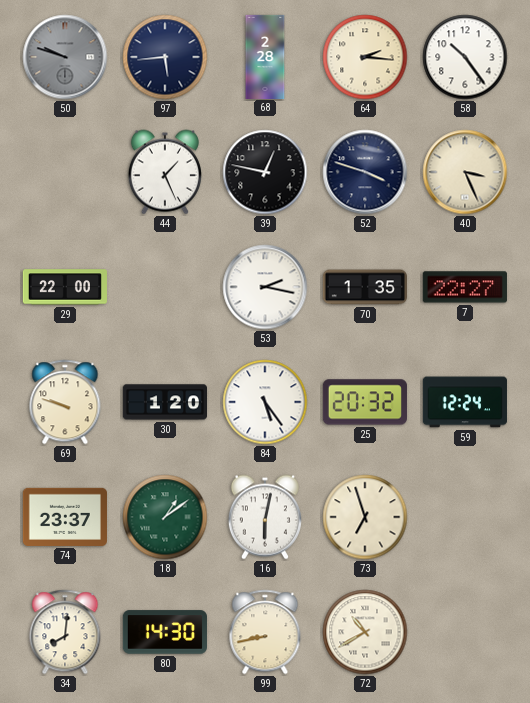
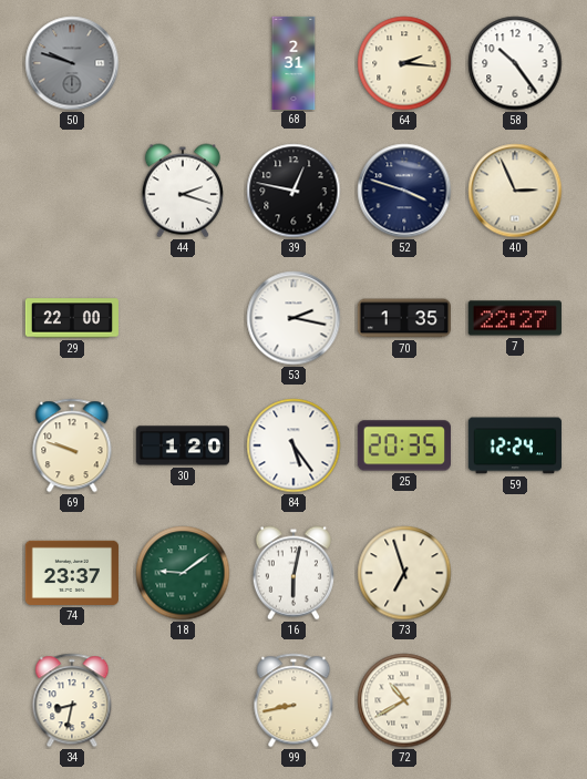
97: 5:44 -> none (165, 57)
68: 2:28 -> 2:31 (293, 62)
44: 1:26 -> 2:18 (183, 191)
40: 3:26 -> 2:56 (515, 191)
25: 20:32 -> 20:35 (404, 445)
18: 1:09 -> 9:09 (183, 573)
34: 8:01 -> 8:32 (72, 700)
80: 14:30 -> none (165, 632)
